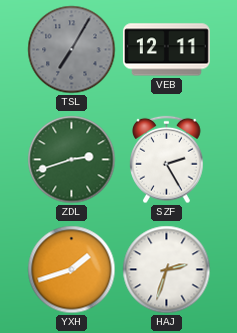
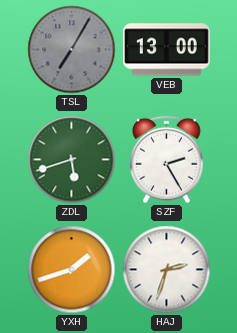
VEB: 12:11 -> 13:00 (167, 50)
ZDL: 2:42 -> 5:42 (72, 160)
